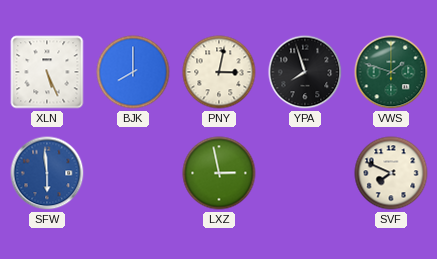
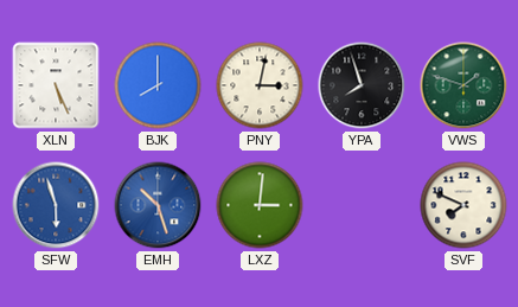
SFW: 5:59 -> 5:57 (56, 205)
EMH: none -> 10:27 (158, 205)
LXZ: 2:58 -> 3:01 (260, 205)
